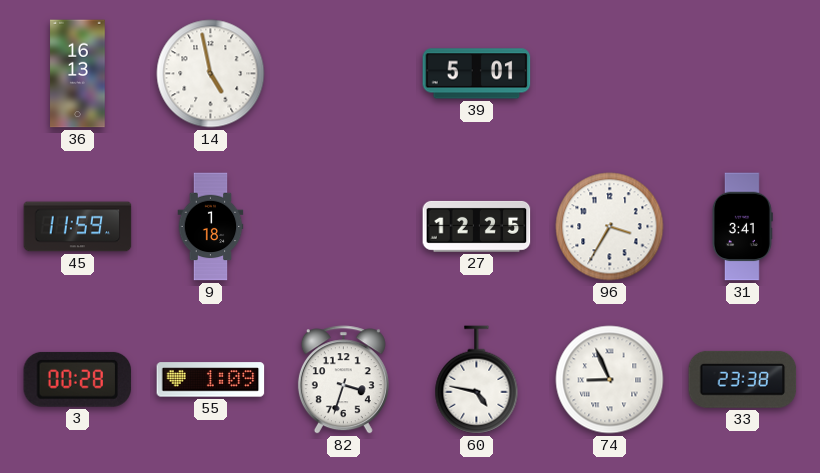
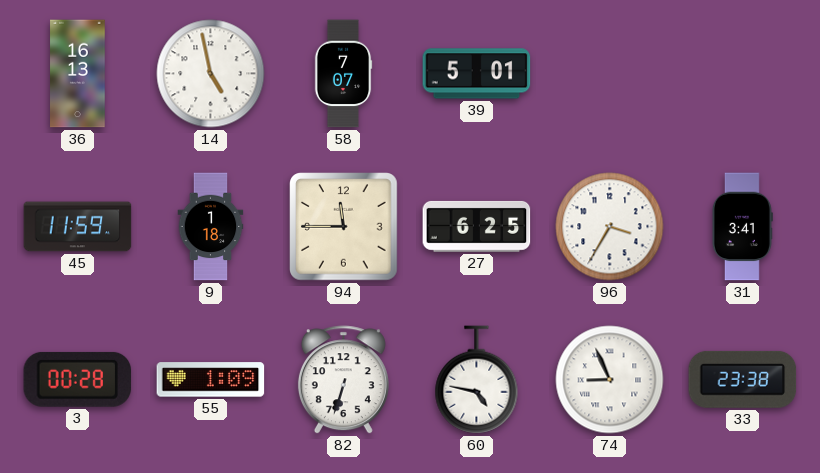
58: none -> 7:07 (343, 74)
94: none -> 11:45 (344, 227)
27: 12:25 -> 6:25 (477, 226)
82: 3:33 -> 6:33 (343, 380)
